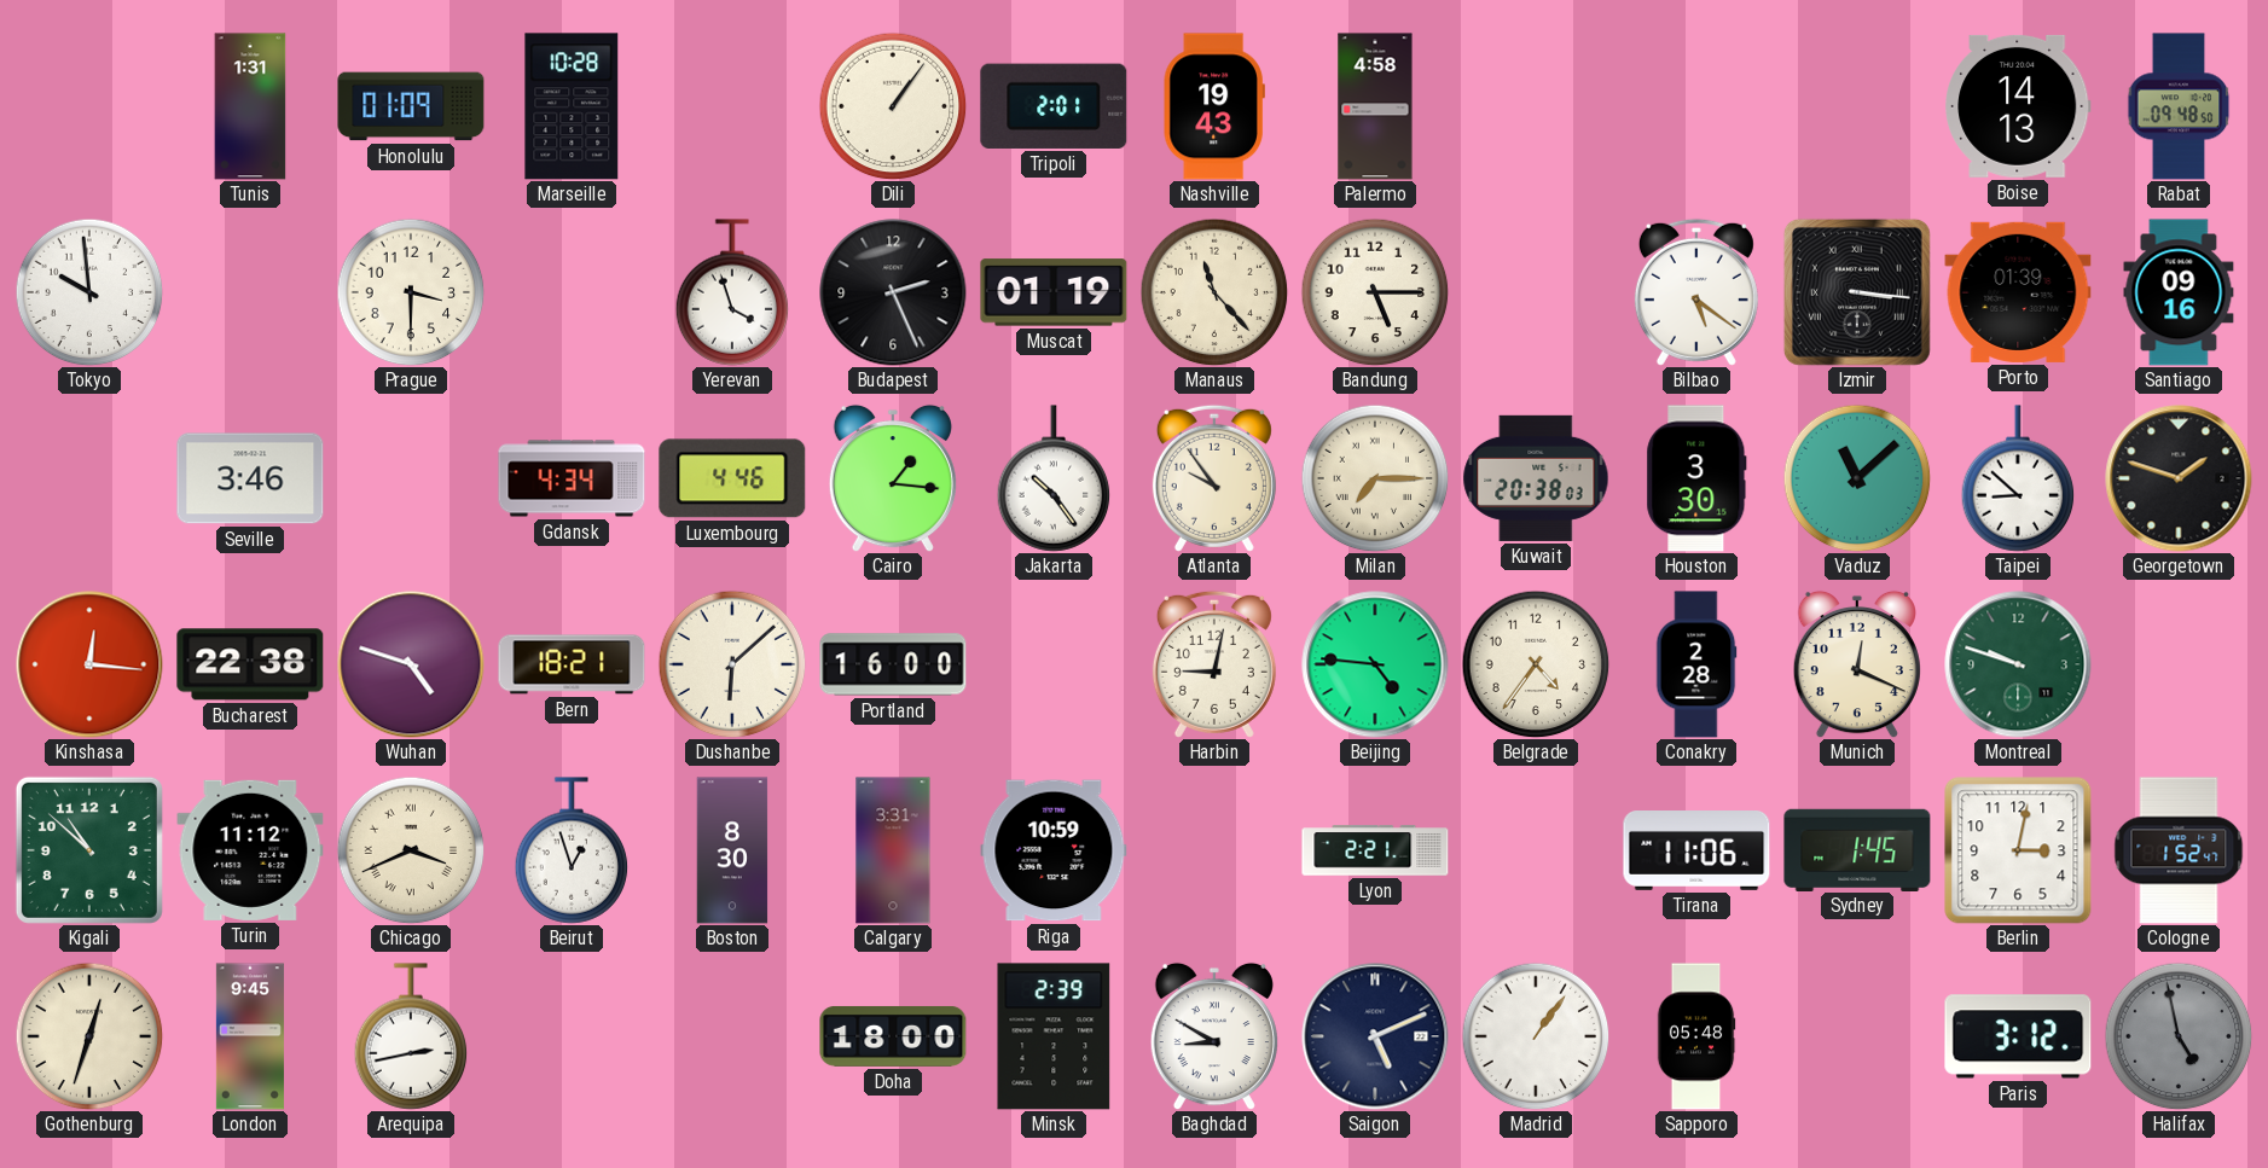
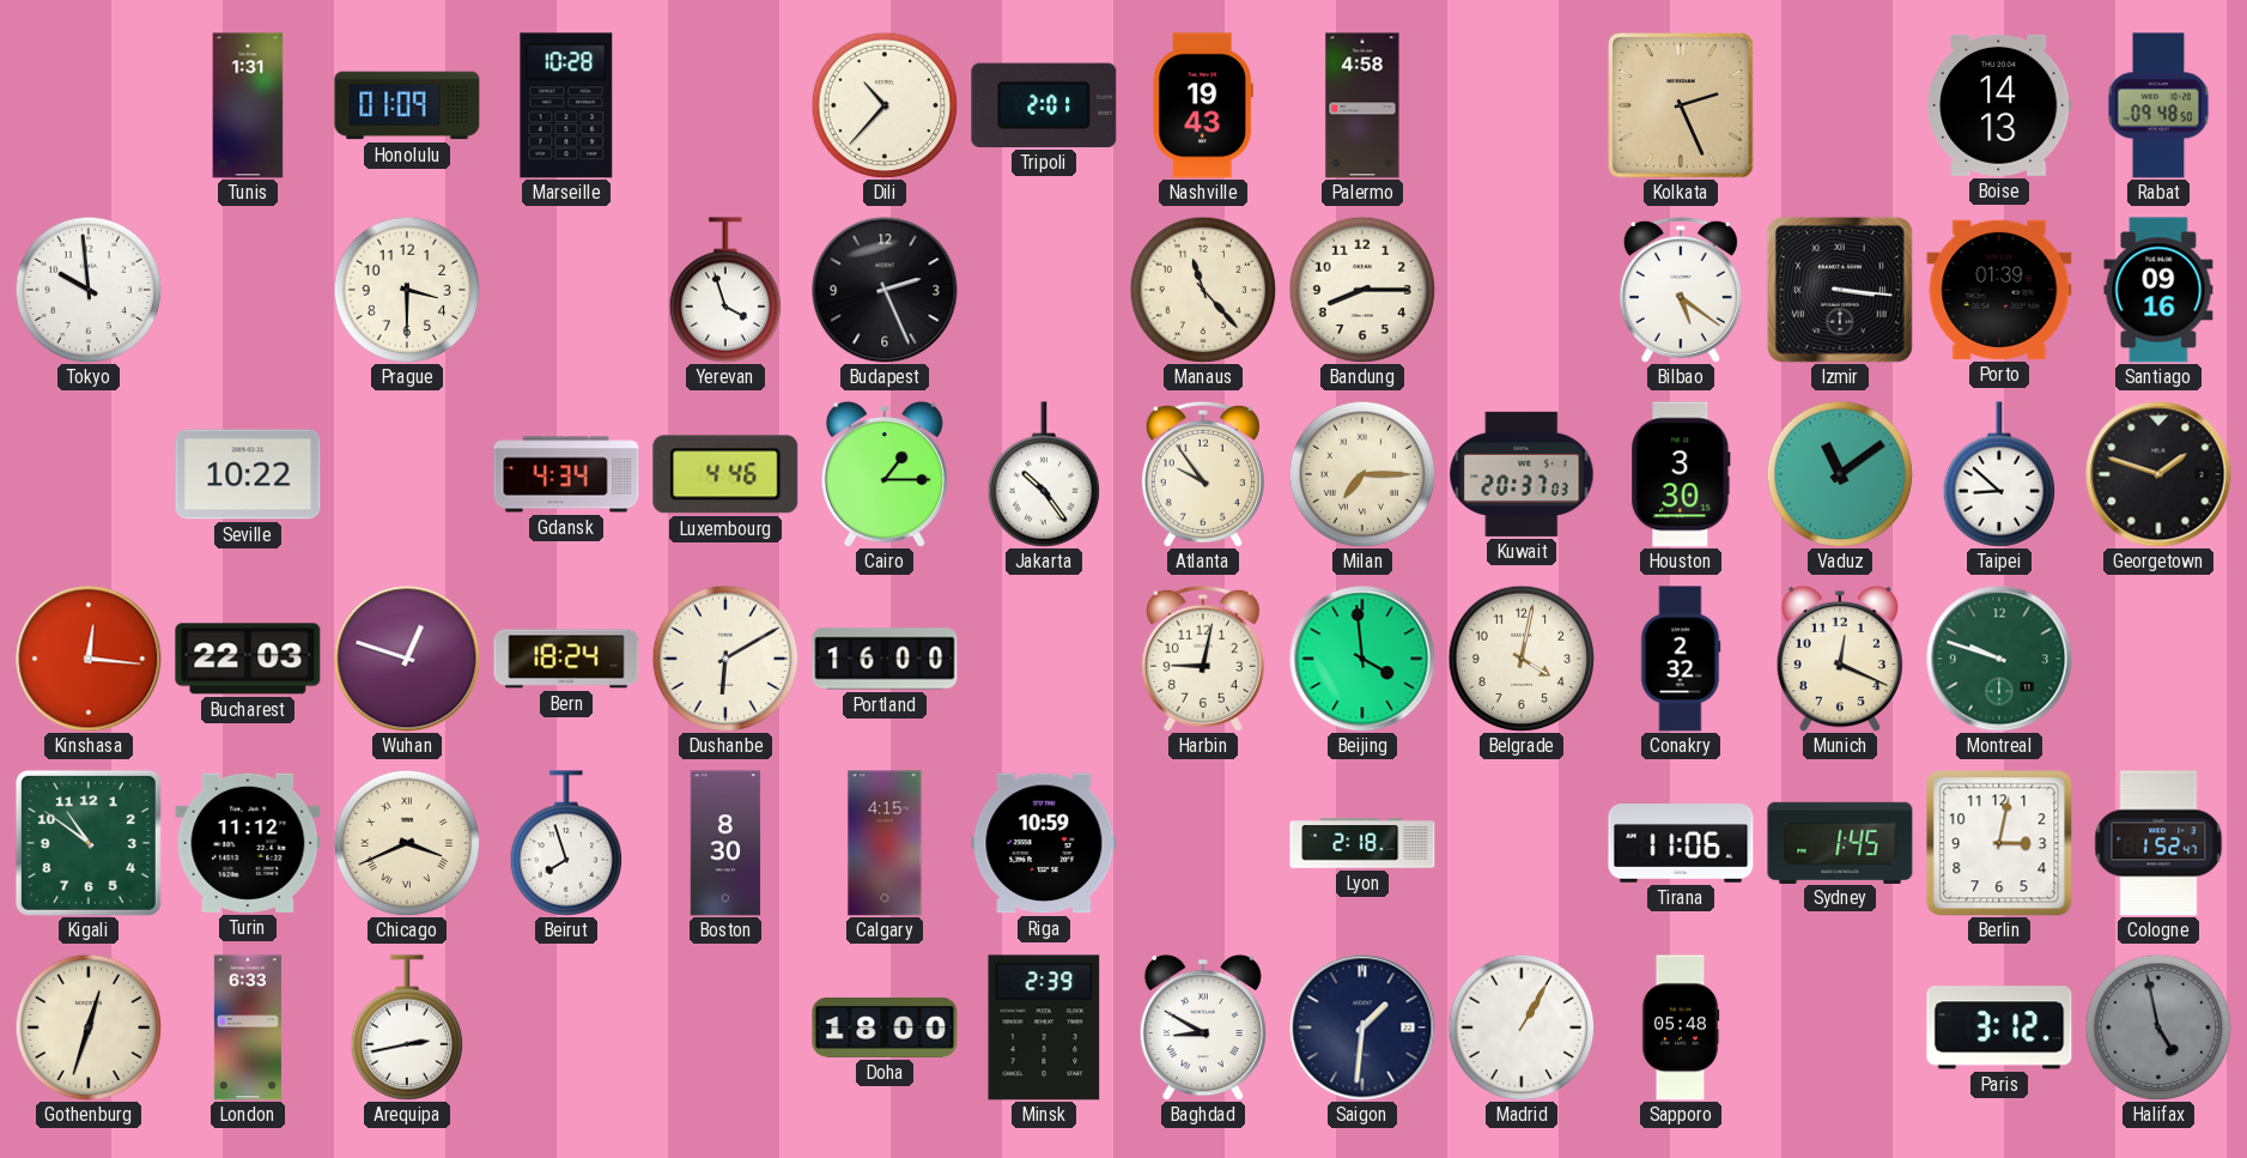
Dili: 1:06 -> 10:37 (885, 105)
Kolkata: none -> 2:26 (1681, 105)
Muscat: 01:19 -> none (1054, 292)
Bandung: 5:15 -> 8:15 (1362, 290)
Seville: 3:46 -> 10:22 (248, 474)
Cairo: 1:16 -> 1:15 (885, 474)
Kuwait: 20:38 -> 20:37 (1522, 474)
Vaduz: 11:08 -> 11:09 (1840, 474)
Bucharest: 22:38 -> 22:03 (248, 659)
Wuhan: 4:48 -> 12:48 (407, 659)
Bern: 18:21 -> 18:24 (566, 659)
Dushanbe: 6:08 -> 6:10 (725, 659)
Beijing: 4:46 -> 3:59 (1362, 659)
Belgrade: 4:36 -> 4:02 (1522, 659)
Conakry: 2:28 -> 2:32 (1681, 659)
Kigali: 10:52 -> 10:51 (89, 843)
Beirut: 12:57 -> 7:57 (566, 843)
Calgary: 3:31 -> 4:15 (885, 843)
Lyon: 2:21 -> 2:18 (1362, 843)
London: 9:45 -> 6:33 (248, 1027)
Saigon: 5:11 -> 1:31 (1362, 1027)
Madrid: 1:06 -> 1:05 (1522, 1027)
